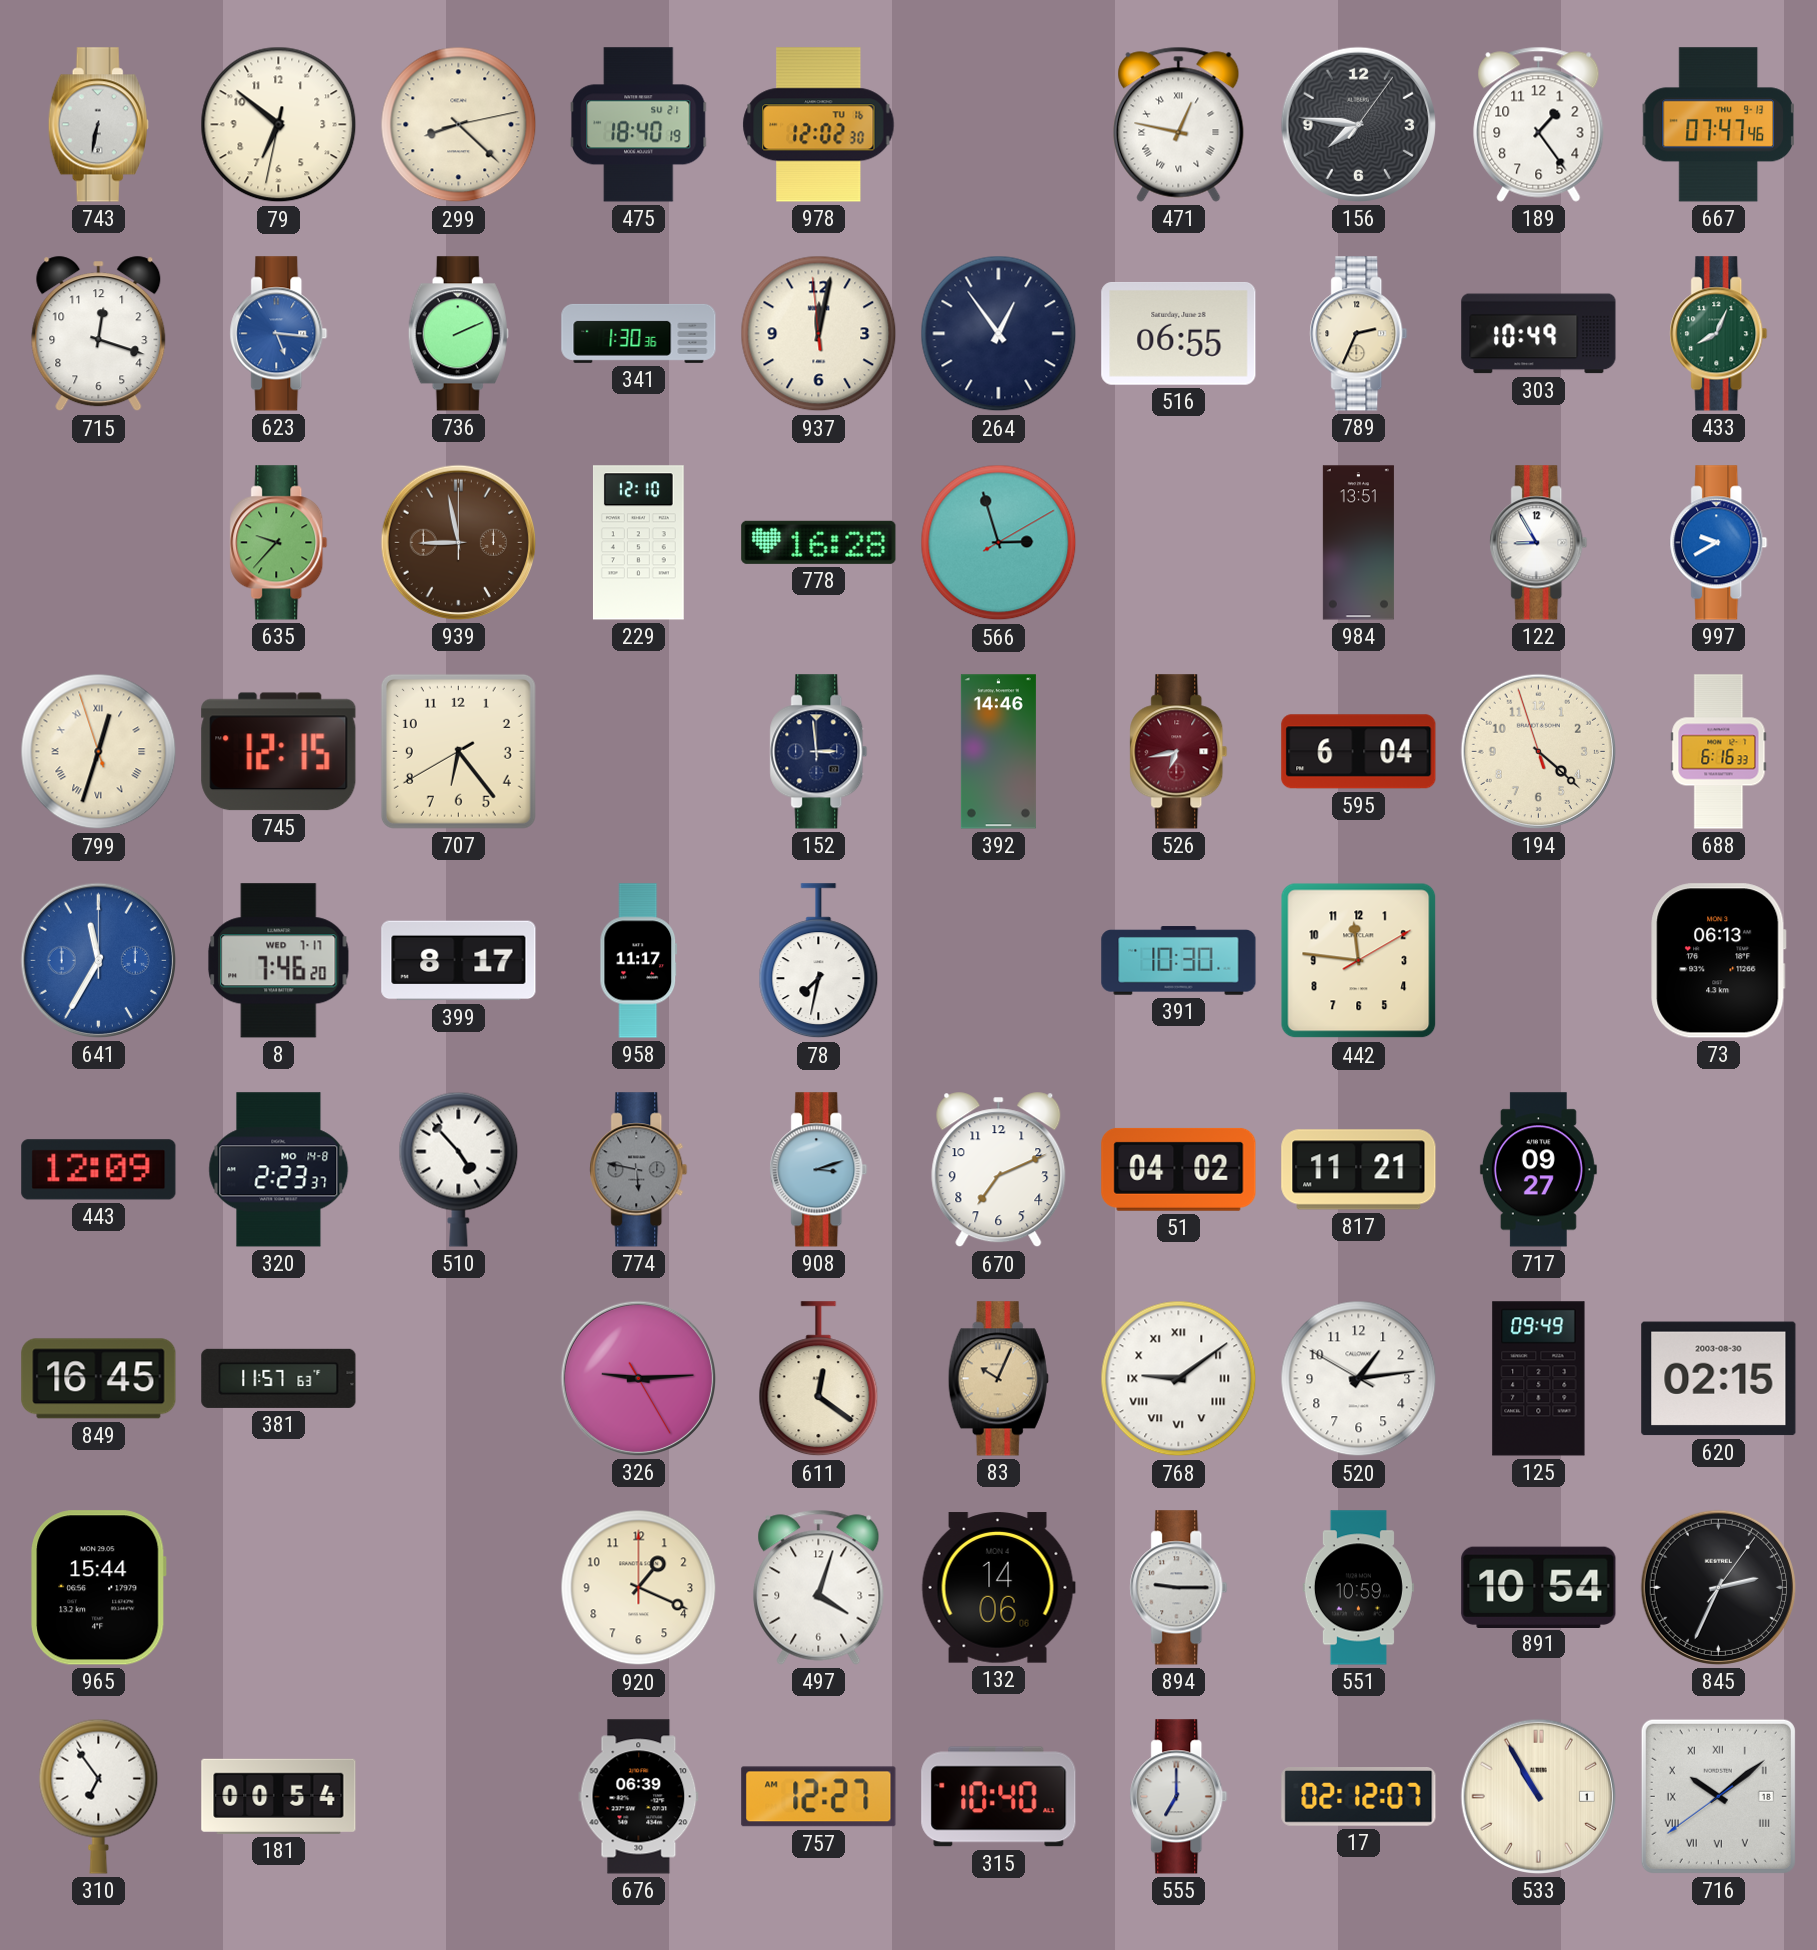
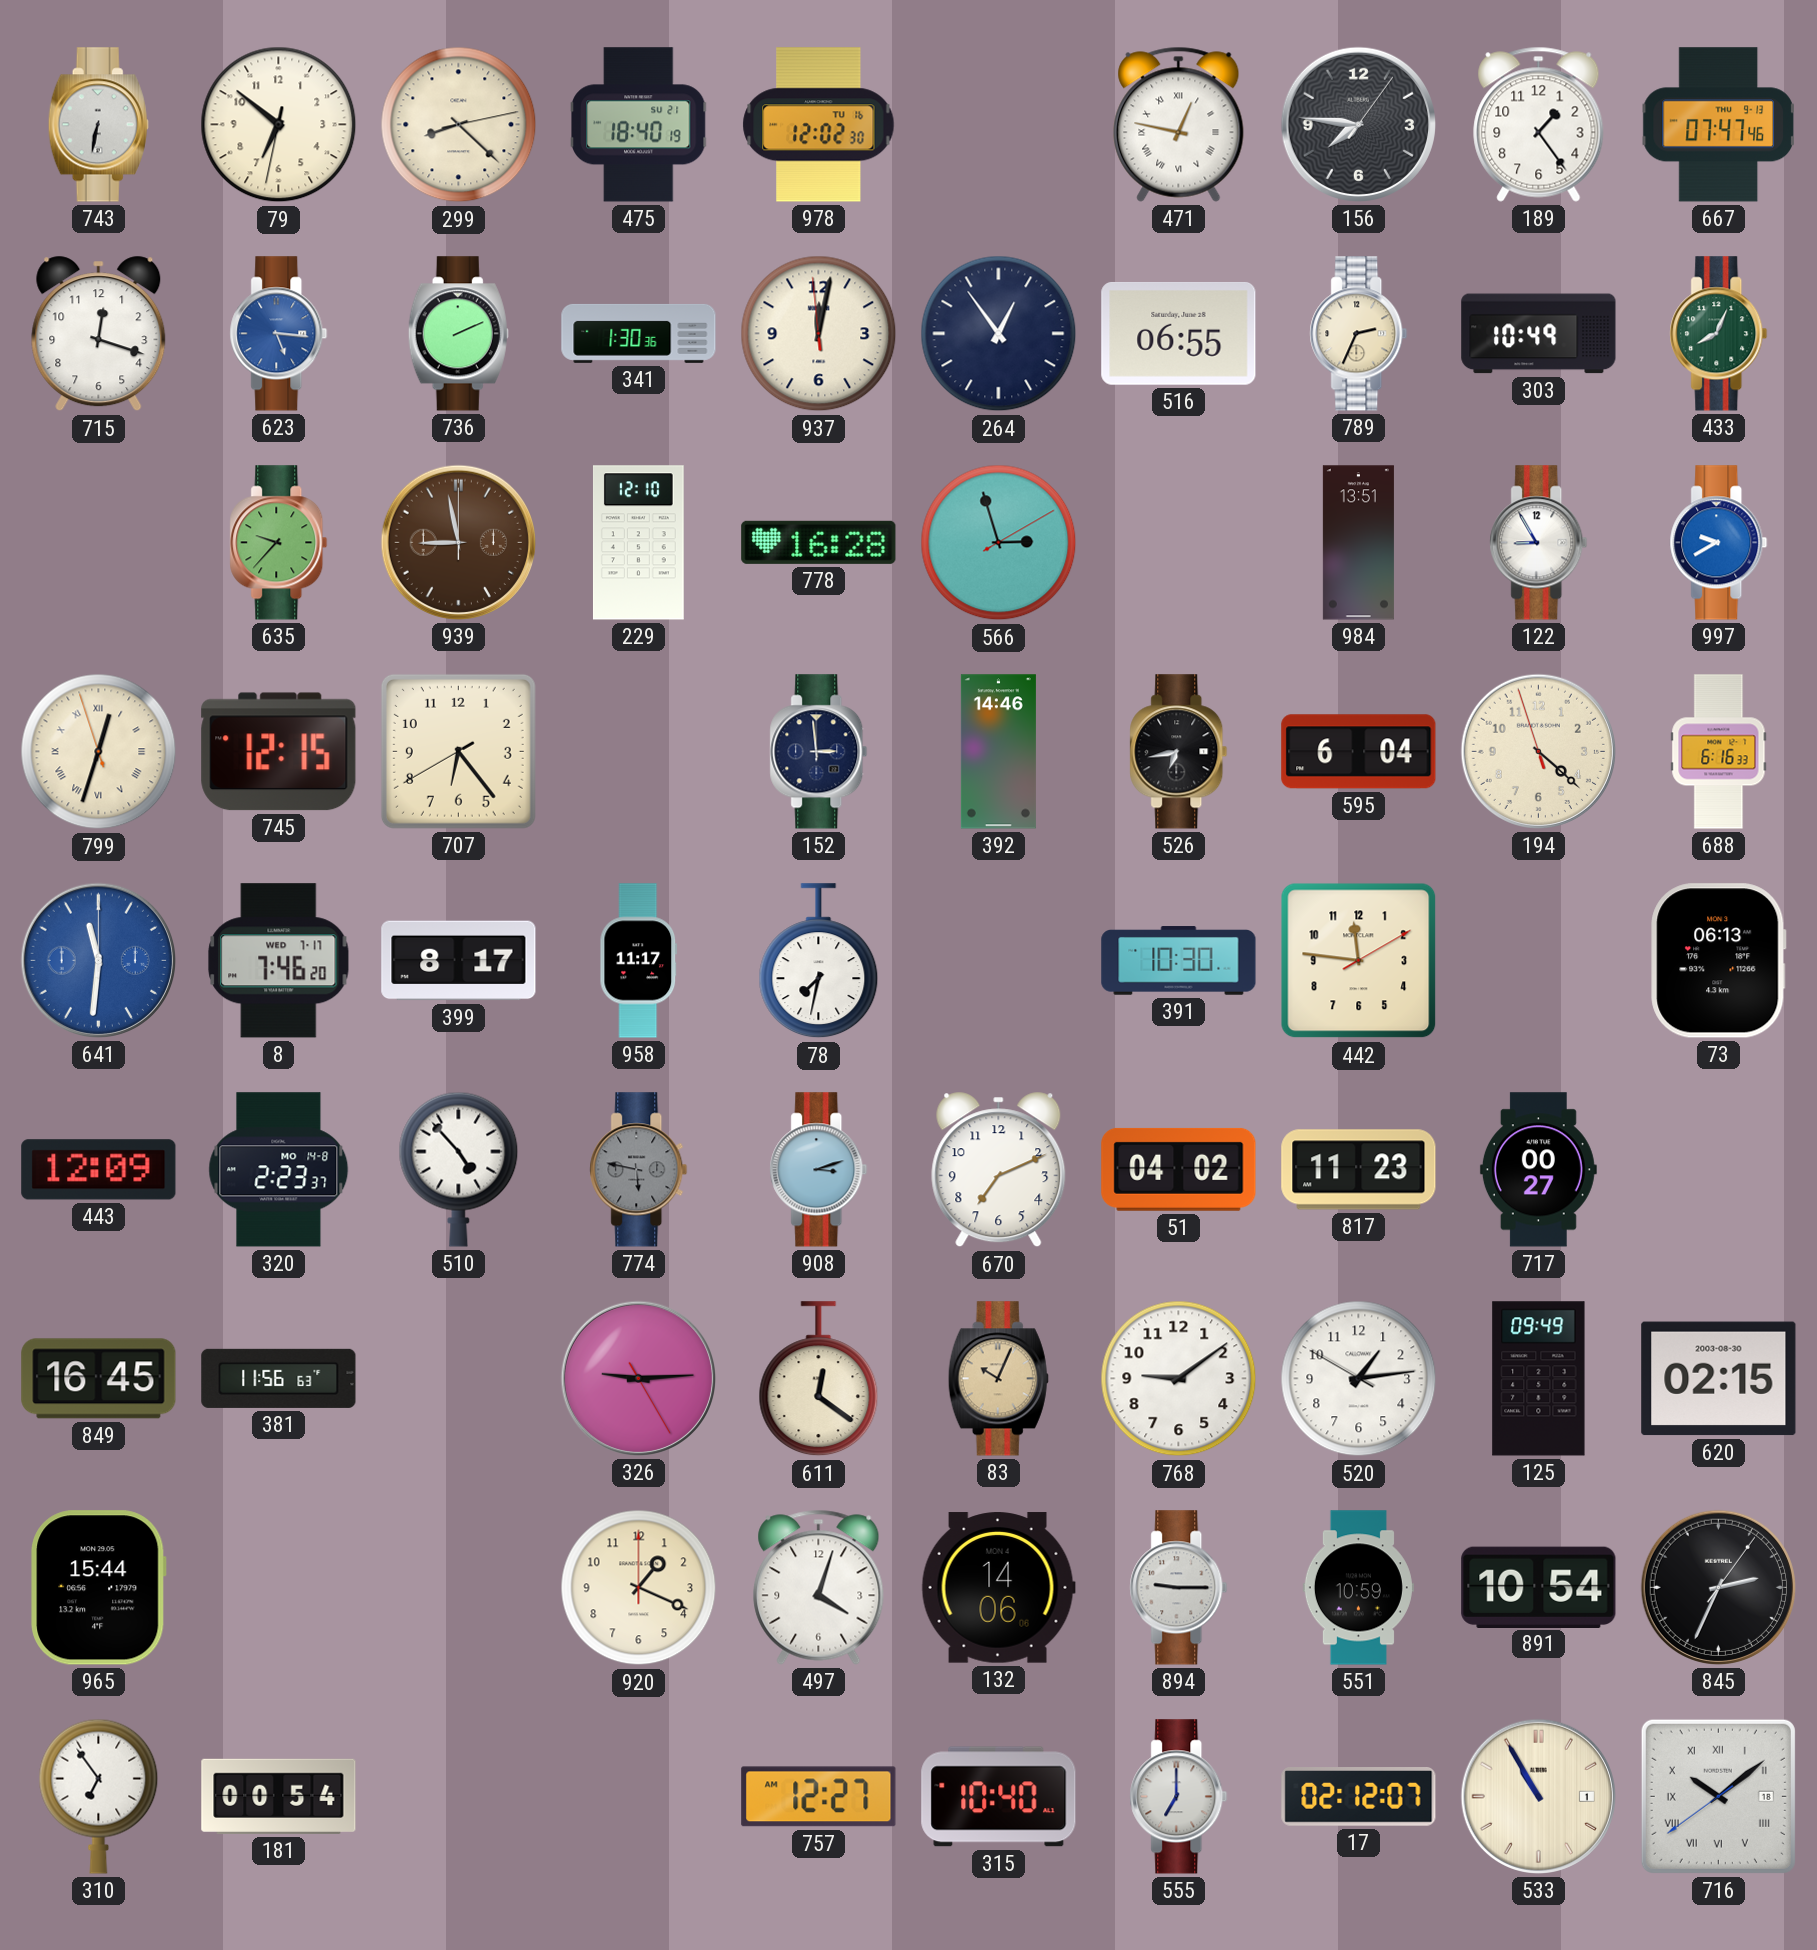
526 dial: burgundy -> black (1179, 752)
641: 11:35 -> 11:31 (98, 960)
817: 11:21 -> 11:23 (1359, 1170)
717: 09:27 -> 00:27 (1538, 1170)
381: 11:57 -> 11:56 (279, 1378)
768 numerals: Roman -> Arabic (1179, 1379)
676: 06:39 -> none (639, 1797)
